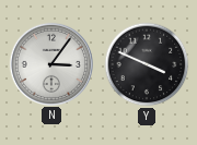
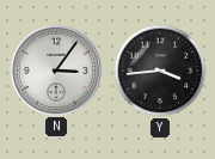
Y: 3:49 -> 3:44 (160, 71)
